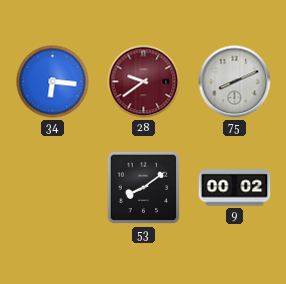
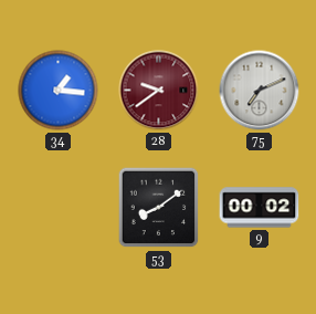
34: 6:16 -> 1:16 (59, 91)
75: 8:11 -> 7:11 (260, 91)
